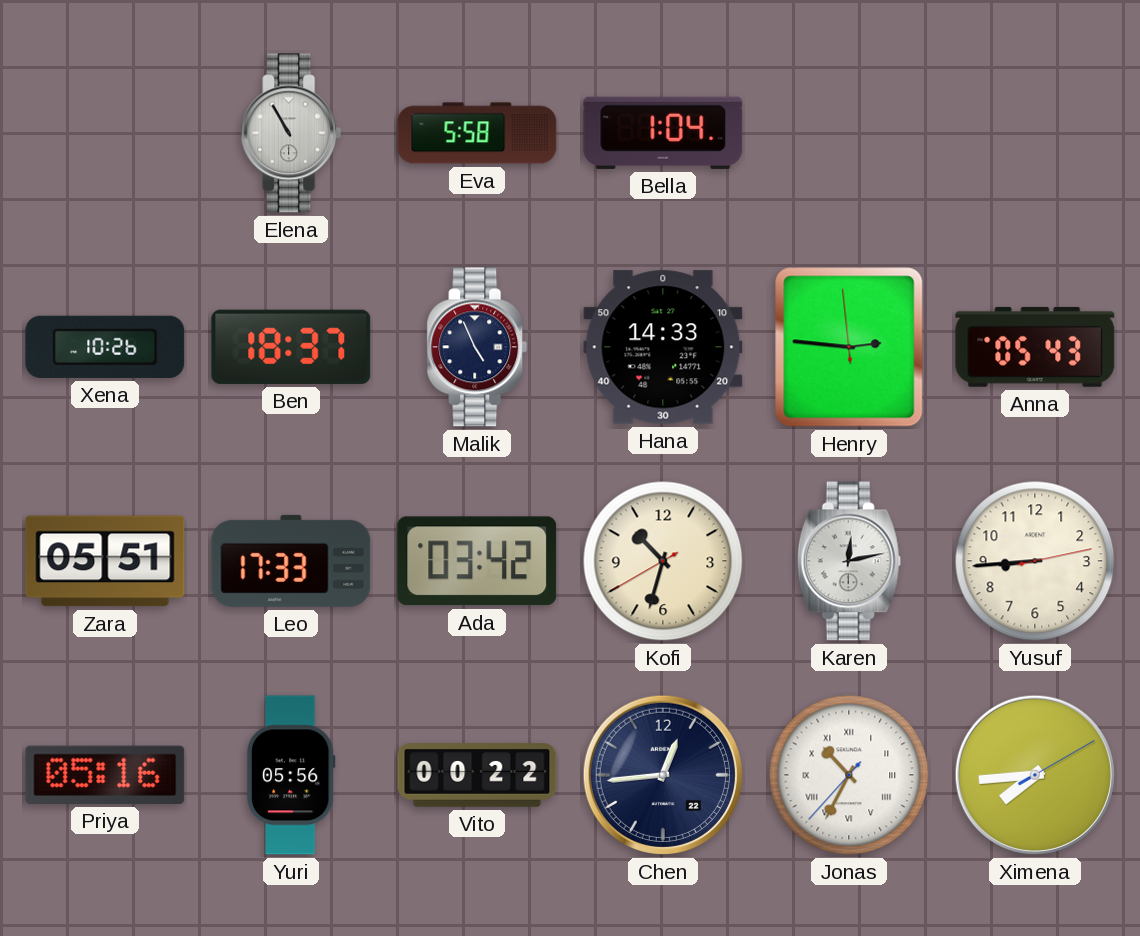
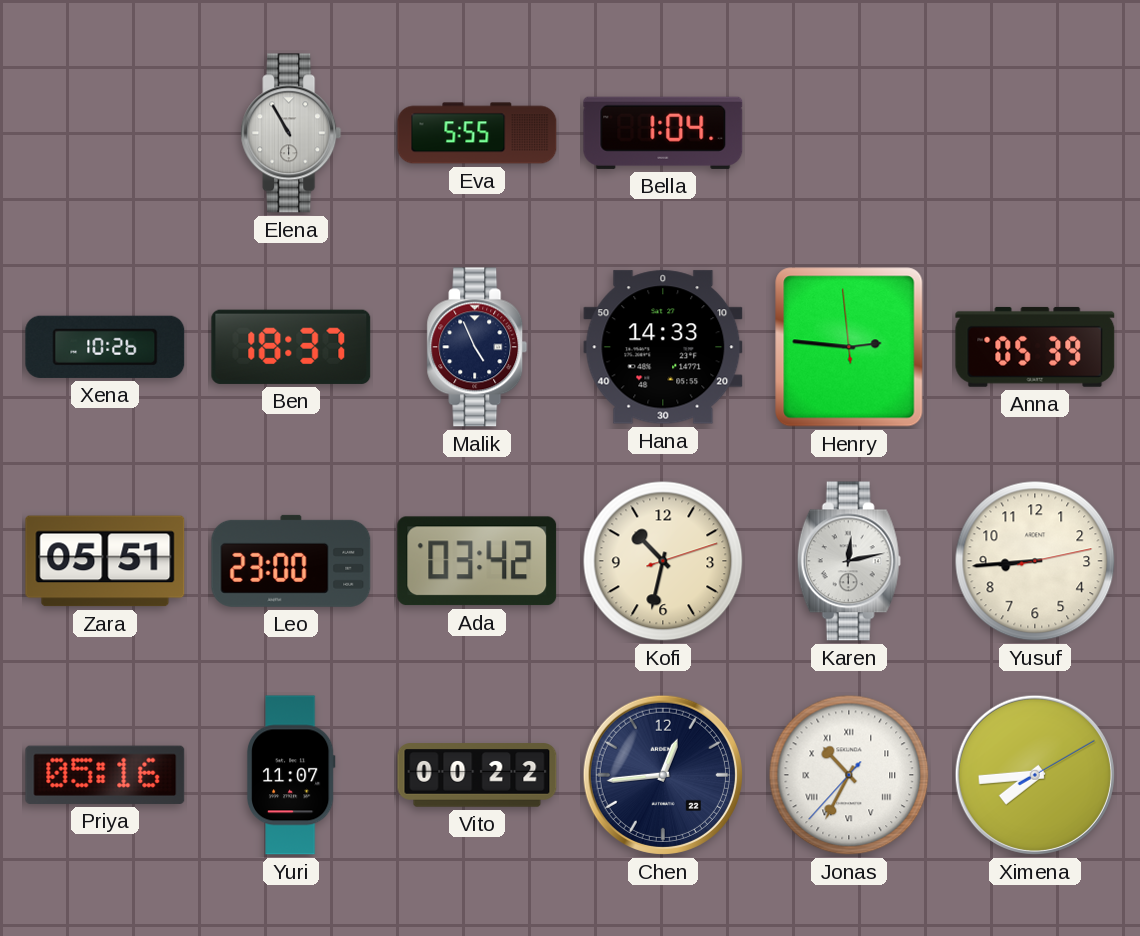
Eva: 5:58 -> 5:55 (477, 133)
Anna: 05:43 -> 05:39 (1035, 347)
Leo: 17:33 -> 23:00 (291, 561)
Kofi: 10:32:40 -> 10:32:12 (663, 561)
Yuri: 05:56 -> 11:07 (291, 775)
